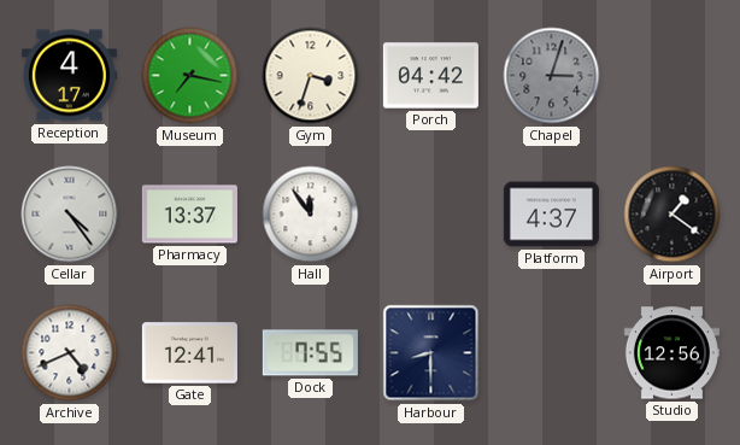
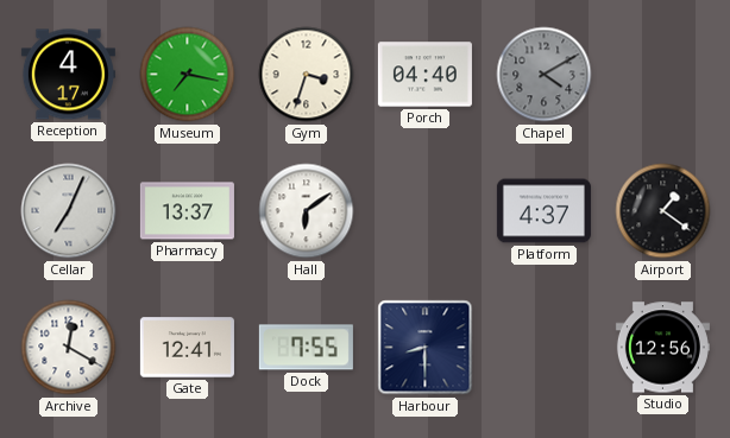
Porch: 04:42 -> 04:40 (424, 75)
Chapel: 3:03 -> 4:10 (545, 75)
Cellar: 4:24 -> 7:04 (69, 211)
Hall: 11:54 -> 6:09 (307, 211)
Archive: 4:41 -> 12:20 (69, 348)
